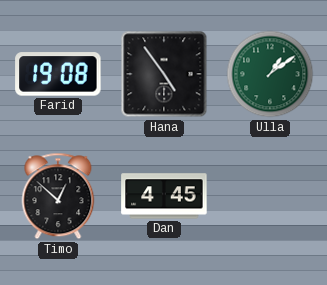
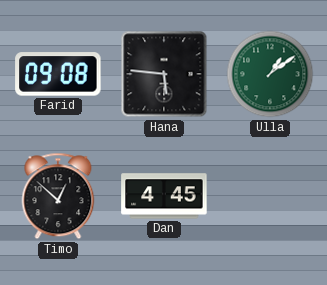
Farid: 19:08 -> 09:08 (58, 74)
Hana: 4:54 -> 5:46 (164, 74)
